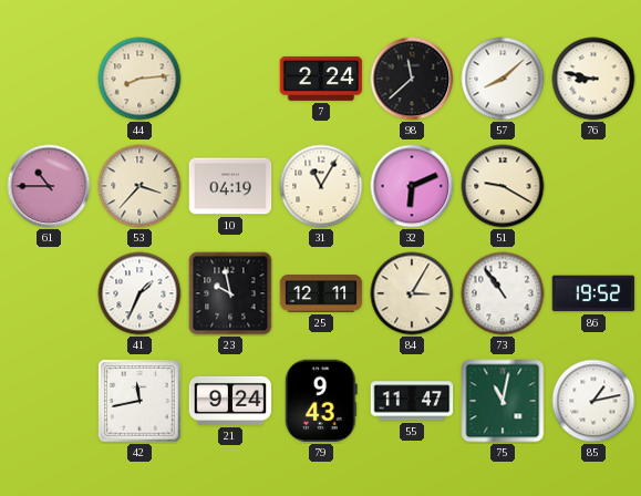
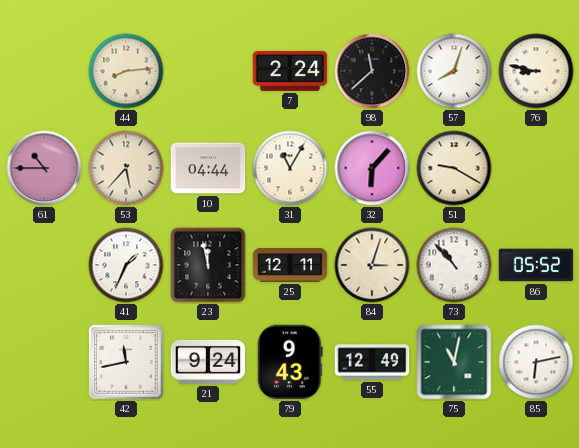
57: 8:08 -> 8:03 (454, 71)
53: 3:37 -> 5:37 (126, 168)
10: 04:19 -> 04:44 (208, 168)
32: 6:11 -> 6:07 (372, 168)
23: 9:58 -> 11:58 (208, 265)
84: 3:05 -> 3:03 (372, 265)
73: 10:54 -> 10:53 (454, 265)
86: 19:52 -> 05:52 (536, 265)
55: 11:47 -> 12:49 (372, 362)
85: 1:13 -> 6:13 (536, 362)
